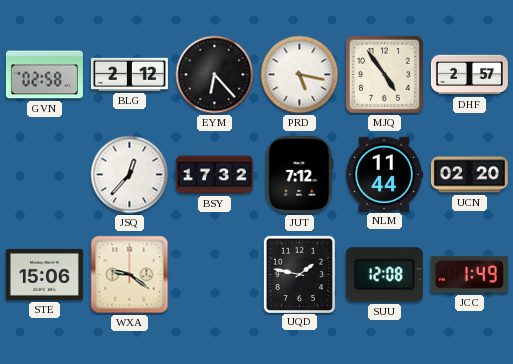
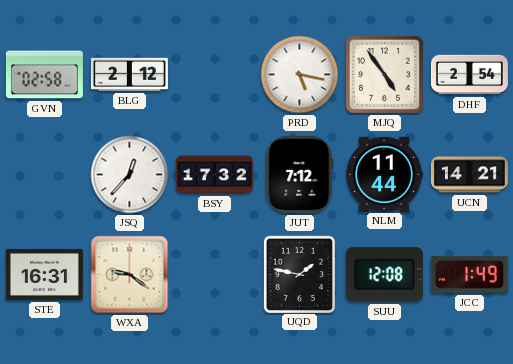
EYM: 6:23 -> none (215, 75)
DHF: 2:57 -> 2:54 (469, 75)
UCN: 02:20 -> 14:21 (469, 175)
STE: 15:06 -> 16:31 (44, 274)
